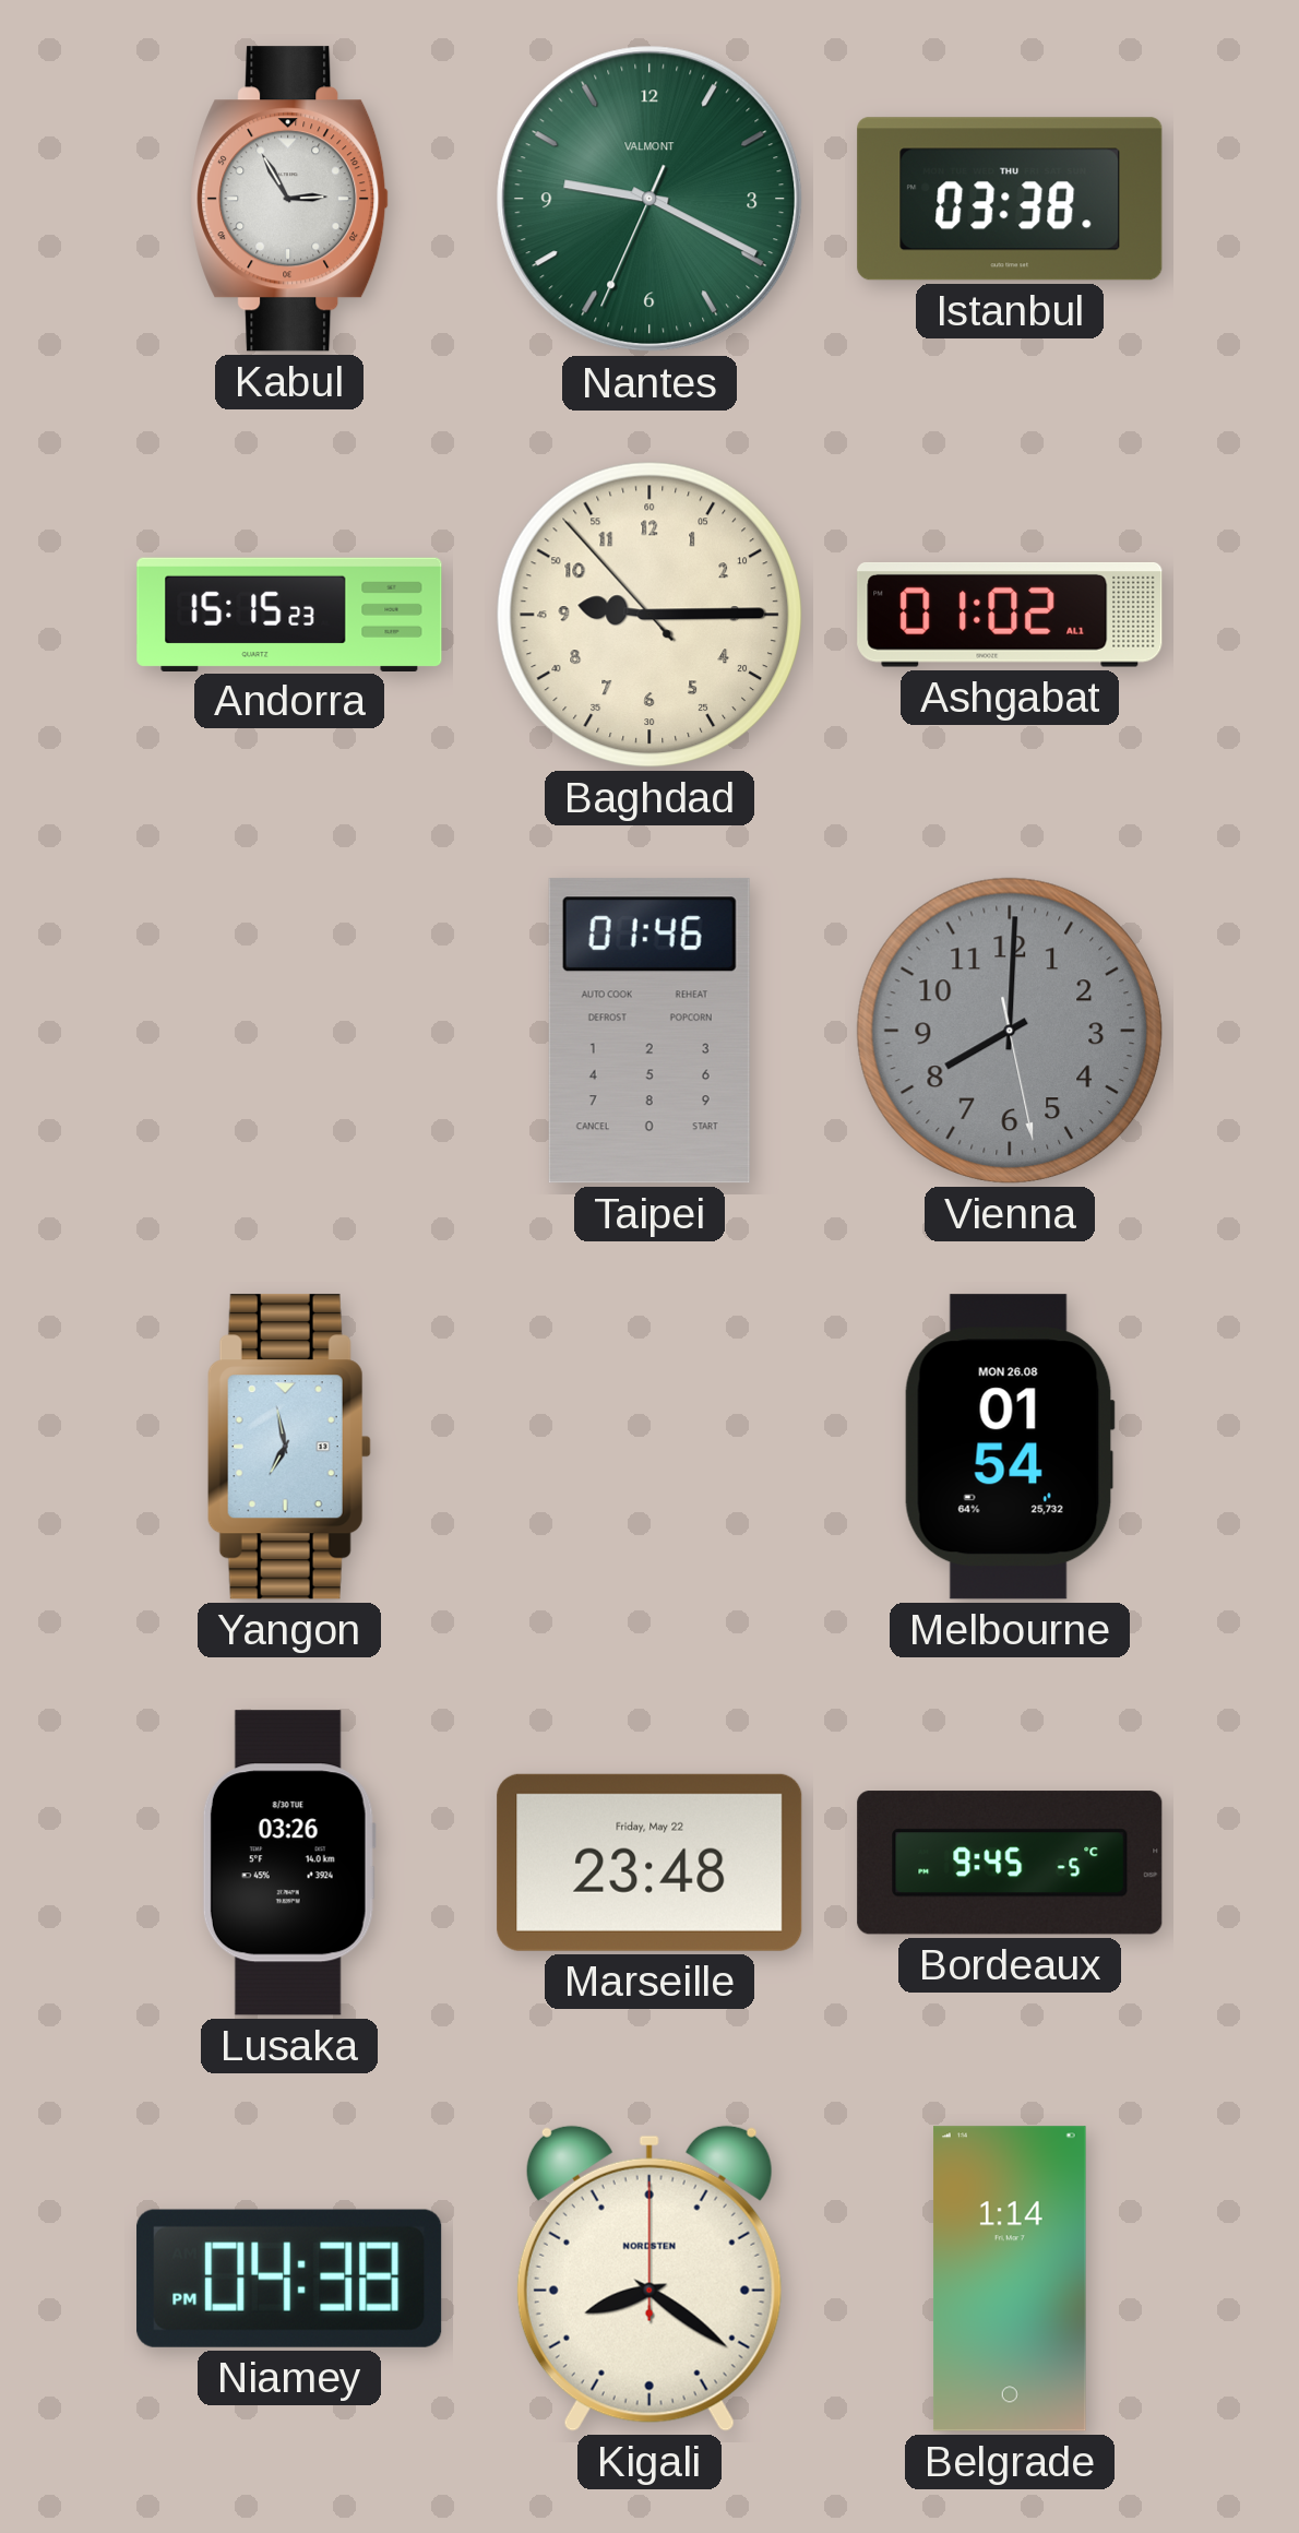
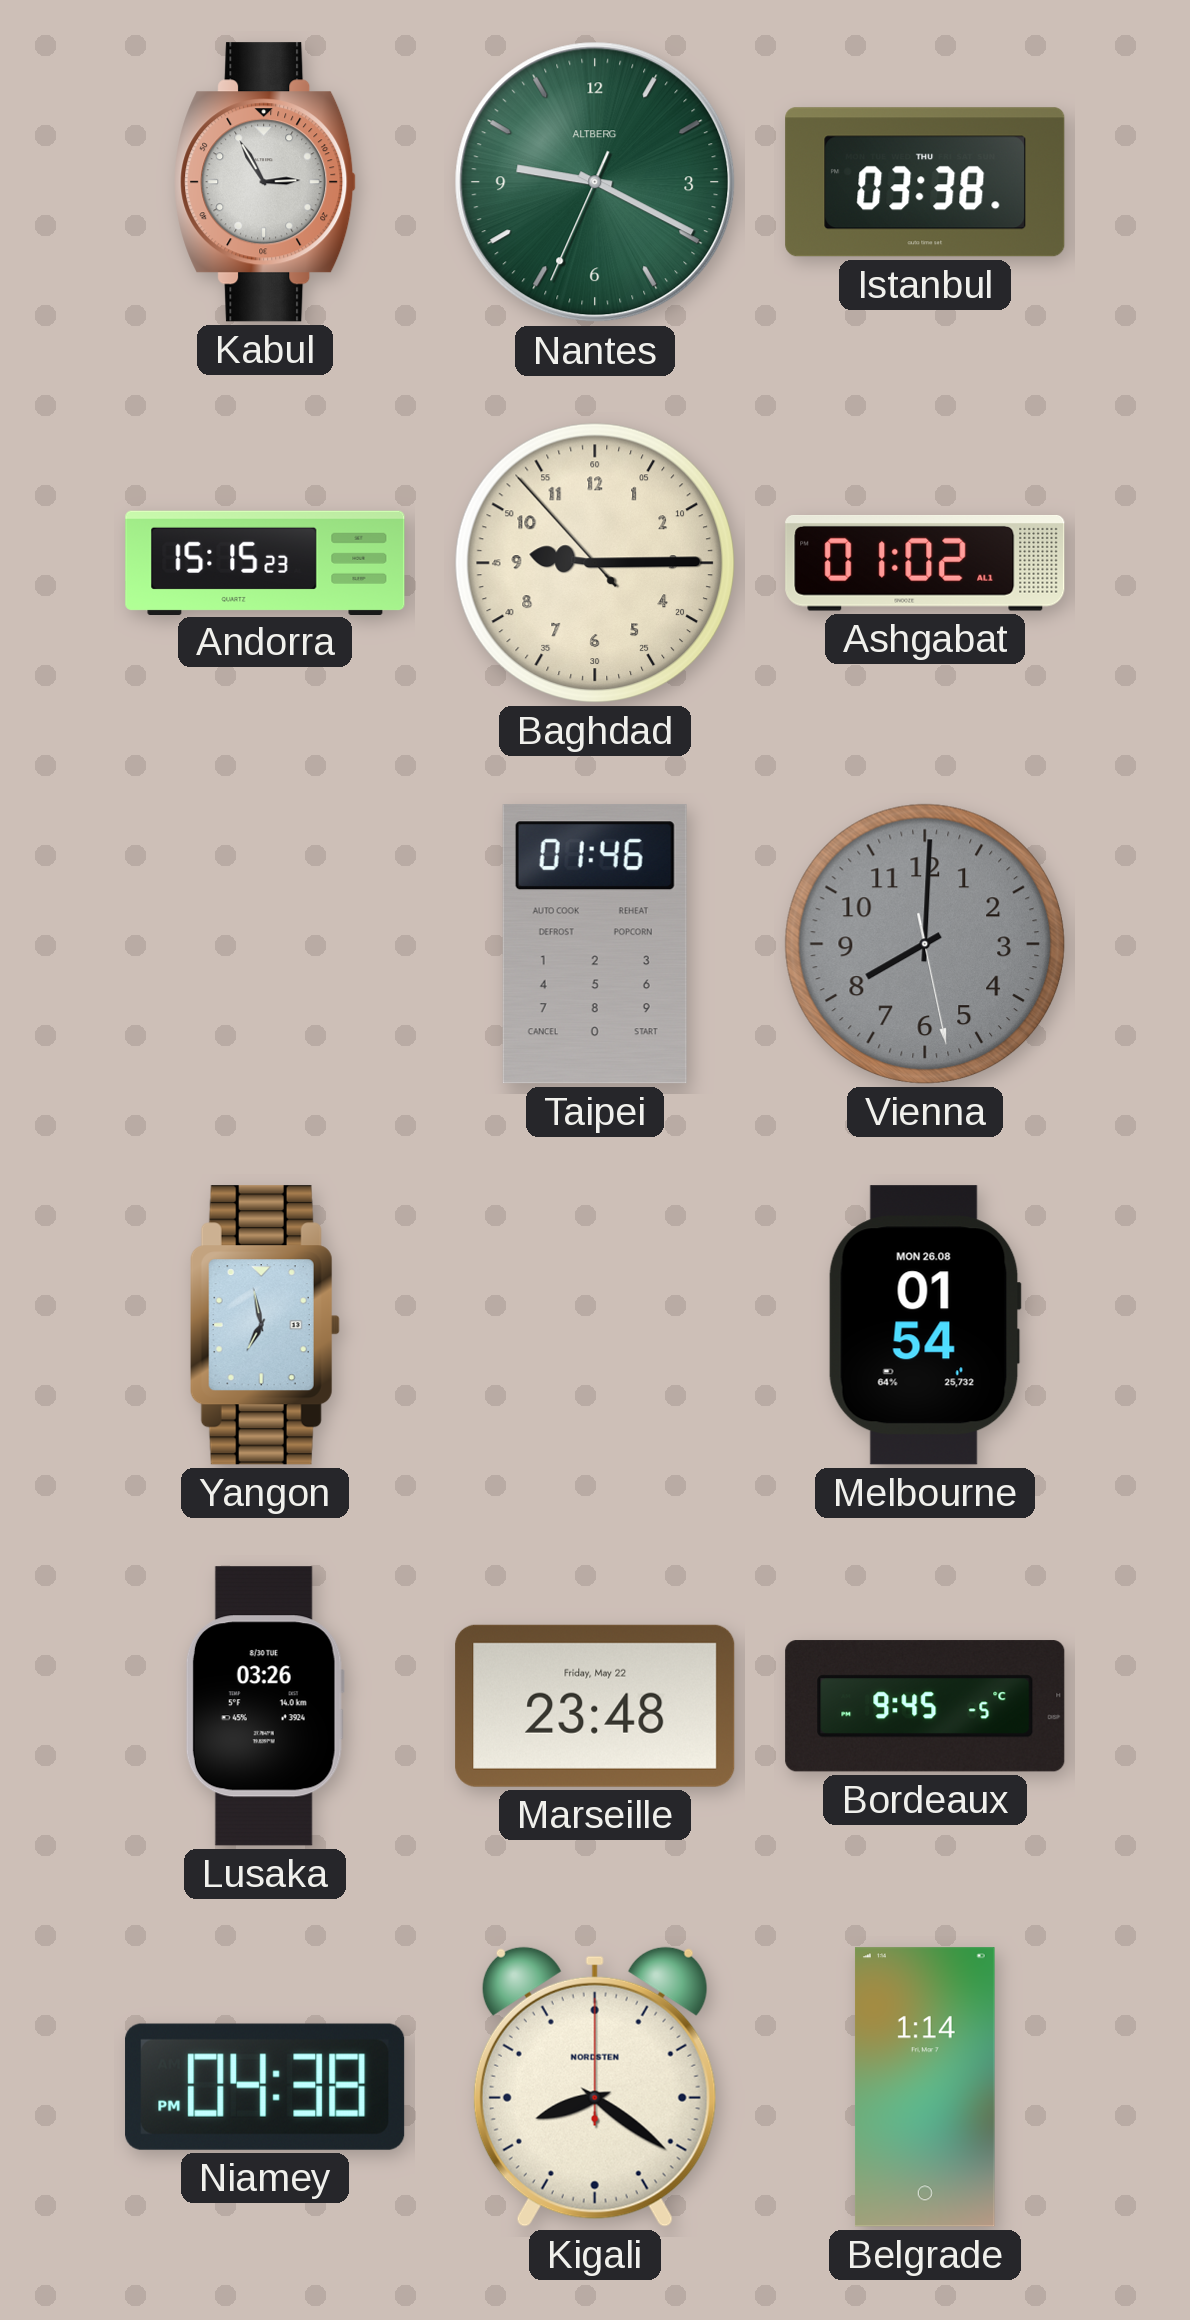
Nantes brand: VALMONT -> ALTBERG (595, 182)
